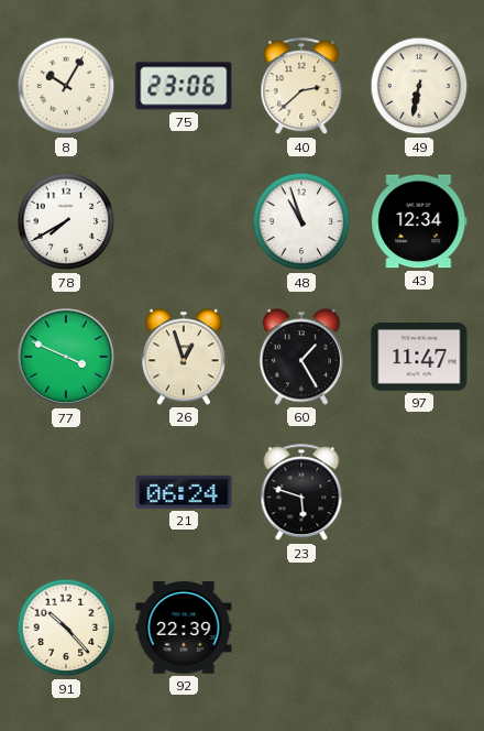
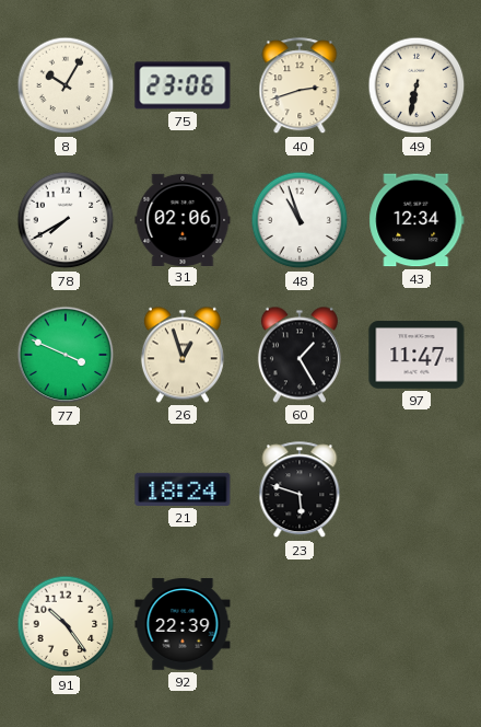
40: 2:38 -> 2:42 (300, 86)
31: none -> 02:06 (183, 219)
21: 06:24 -> 18:24 (183, 489)
91: 10:23 -> 10:24 (66, 624)
